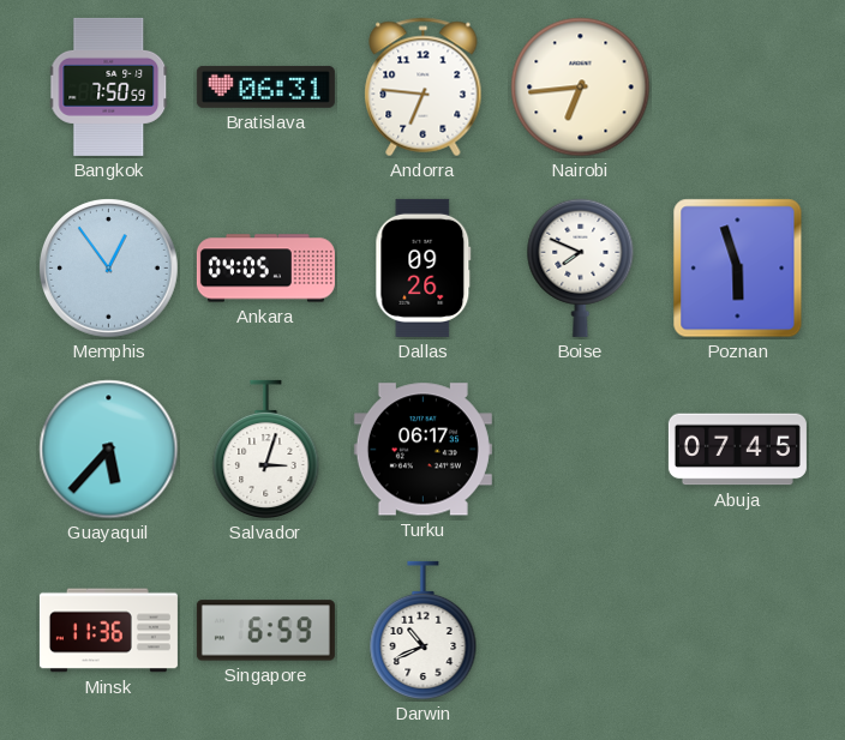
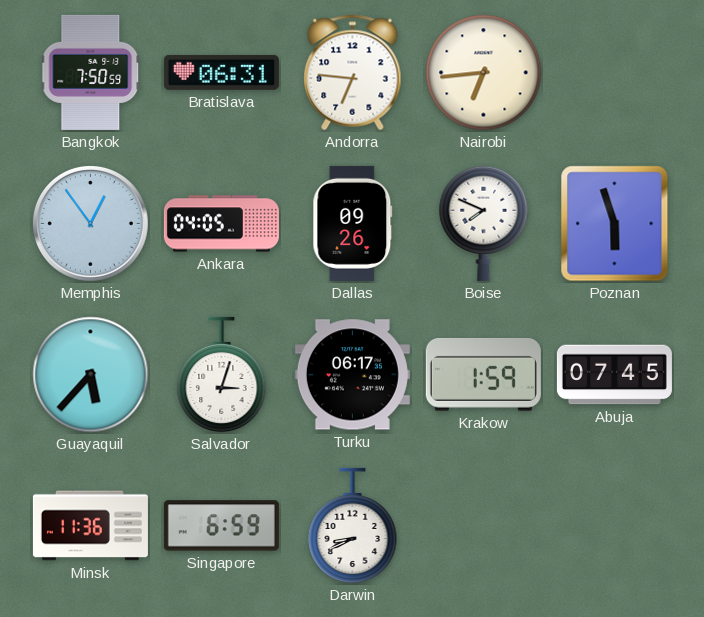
Krakow: none -> 1:59 (483, 374)
Darwin: 10:41 -> 8:41 (353, 526)
